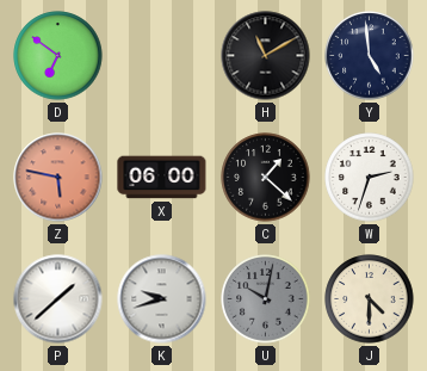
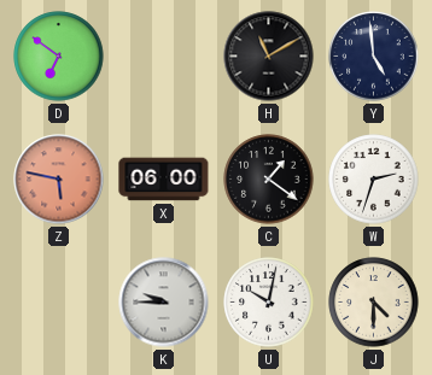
C: 1:22 -> 1:21 (269, 180)
P: 1:38 -> none (58, 299)
K: 9:42 -> 9:45 (164, 303)
U dial: grey -> white (269, 303)
